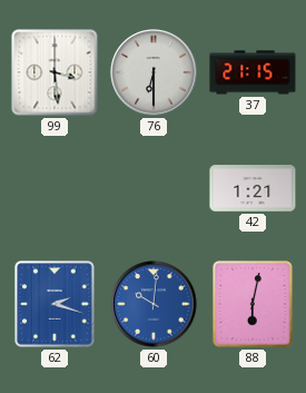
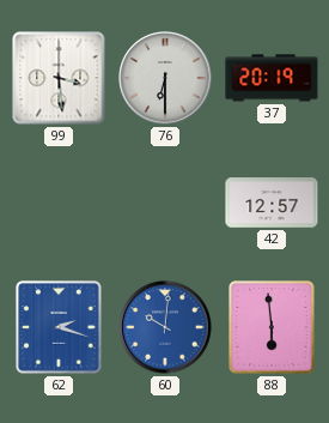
37: 21:15 -> 20:19 (272, 78)
42: 1:21 -> 12:57 (272, 203)
88: 6:02 -> 5:59 (272, 327)
